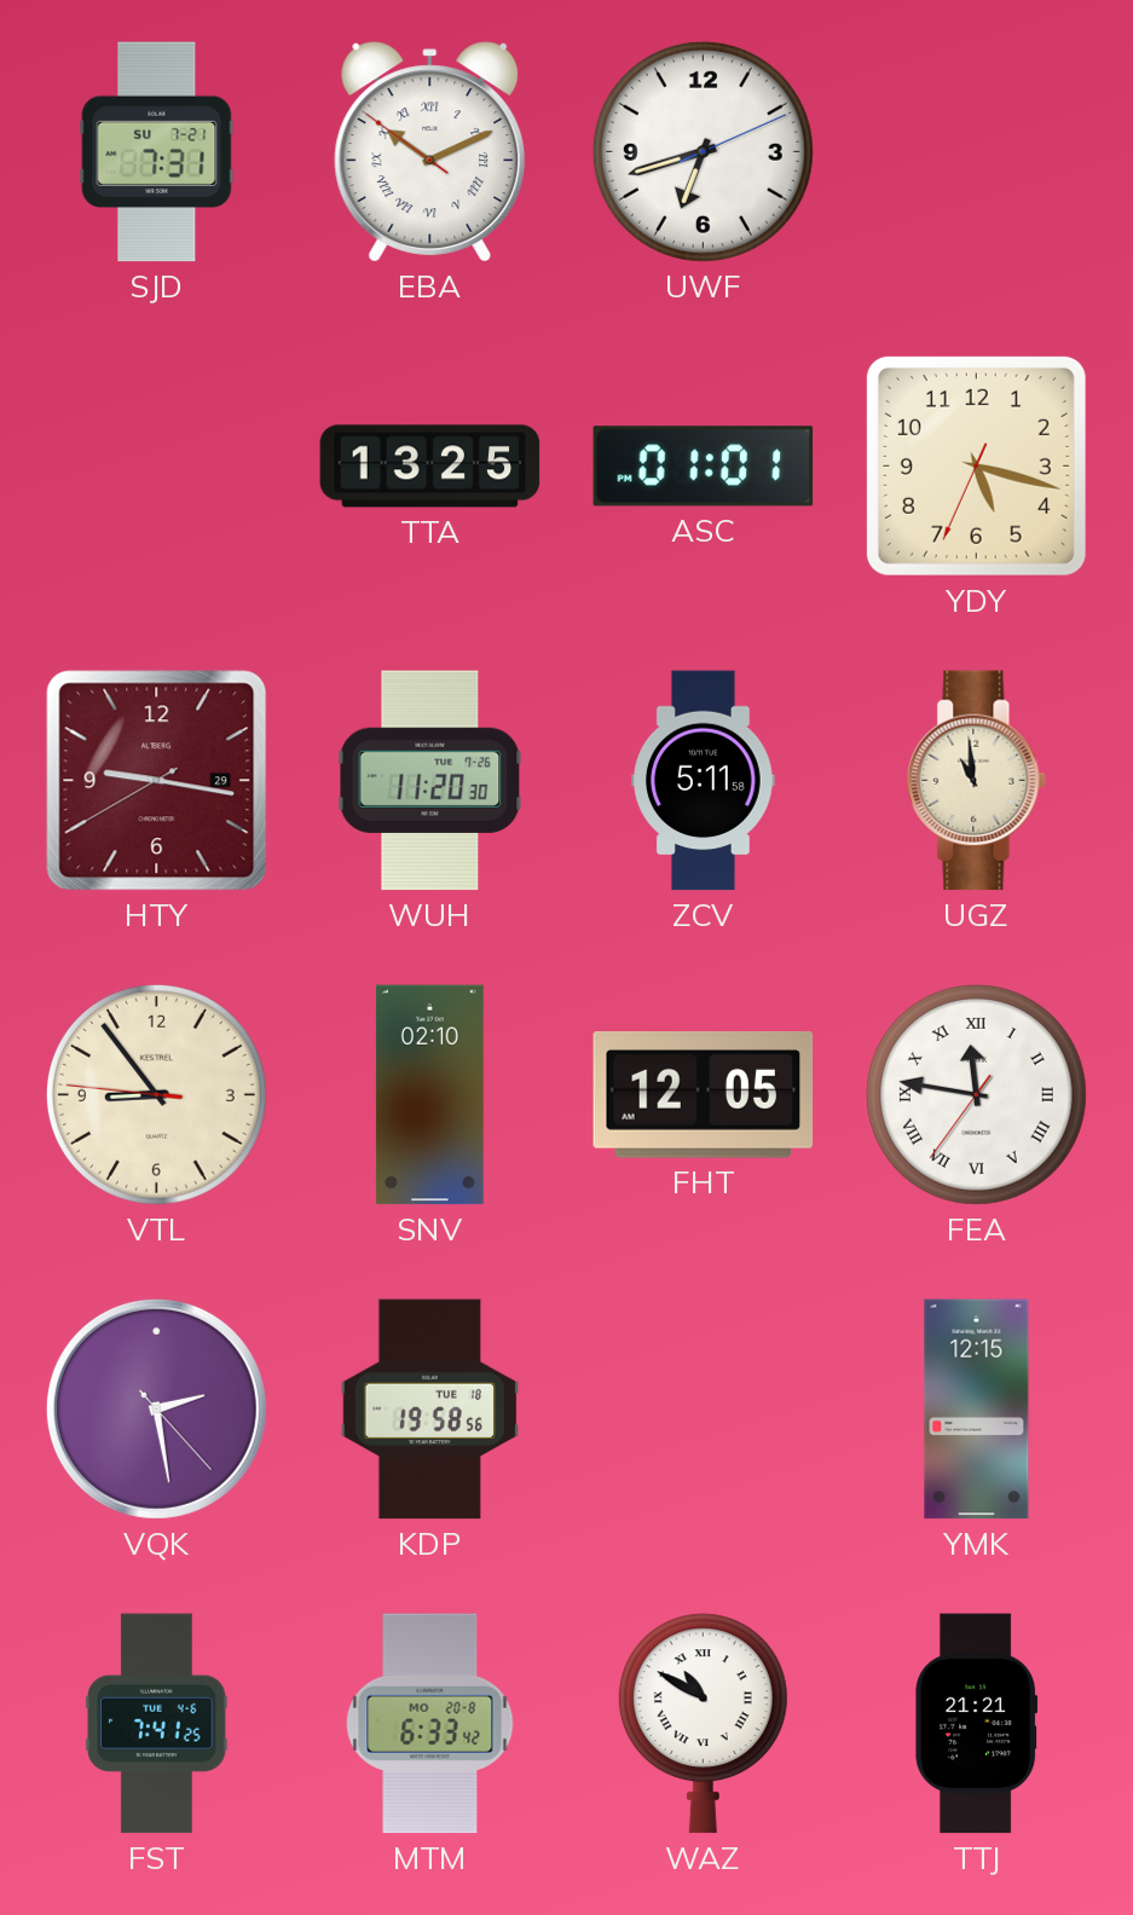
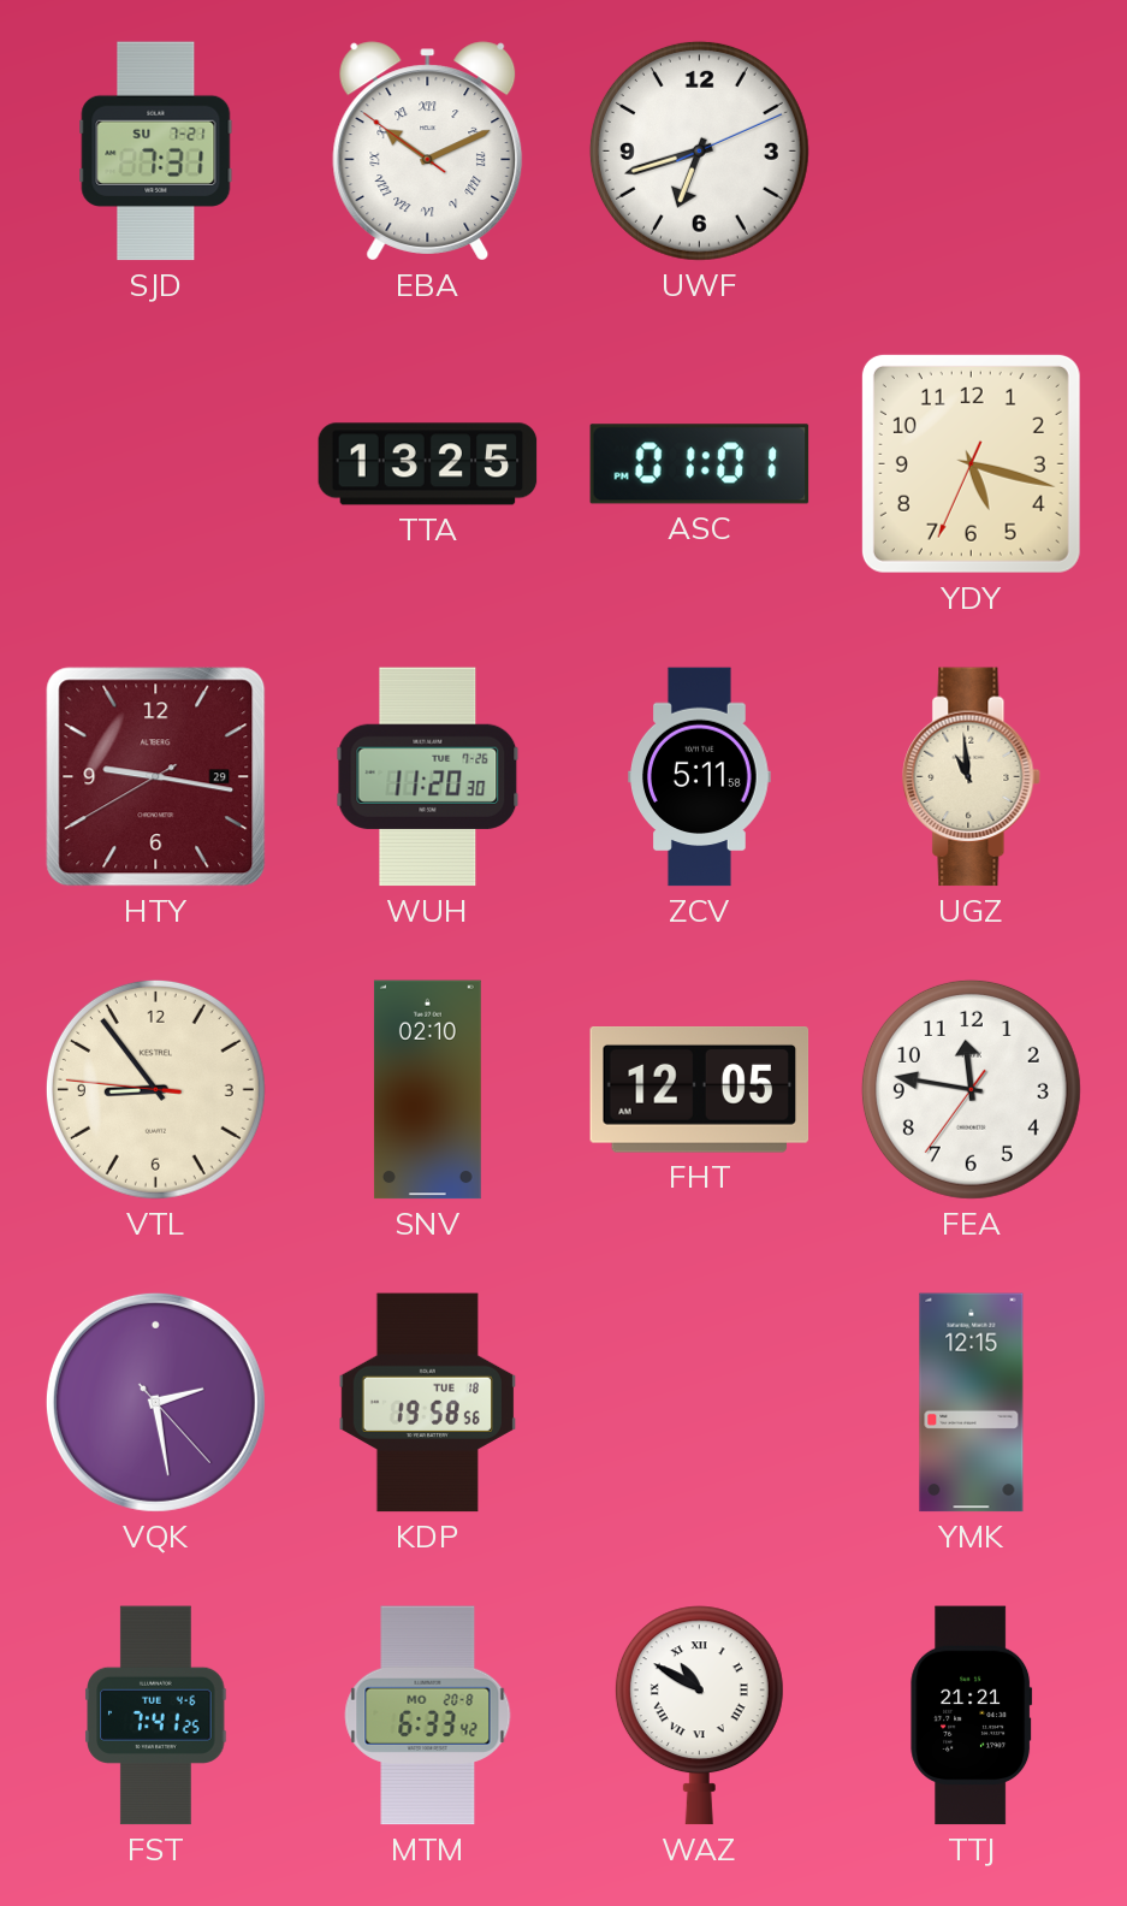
FEA numerals: Roman -> Arabic (971, 1089)
